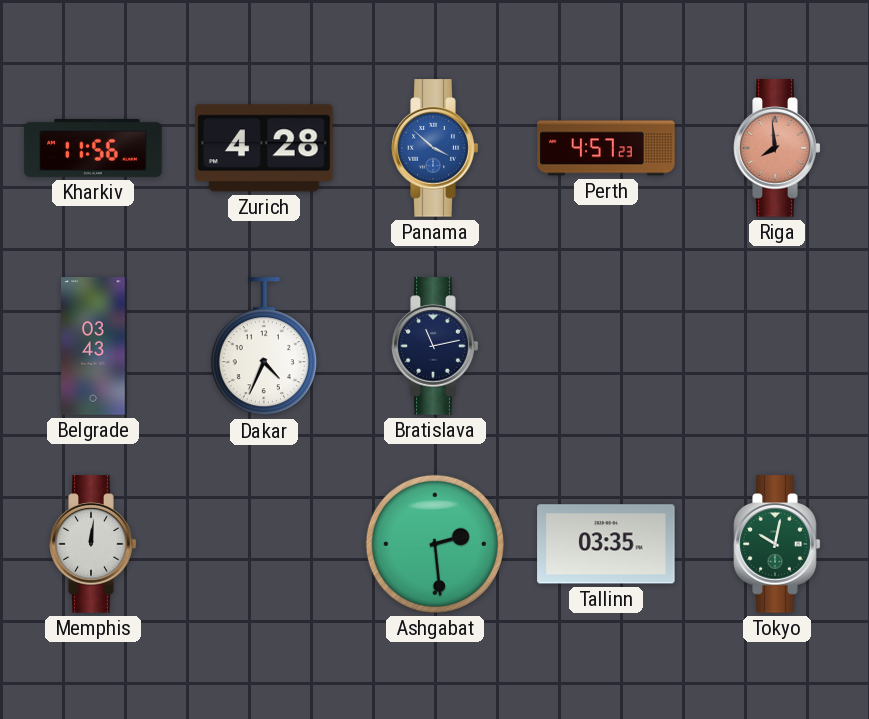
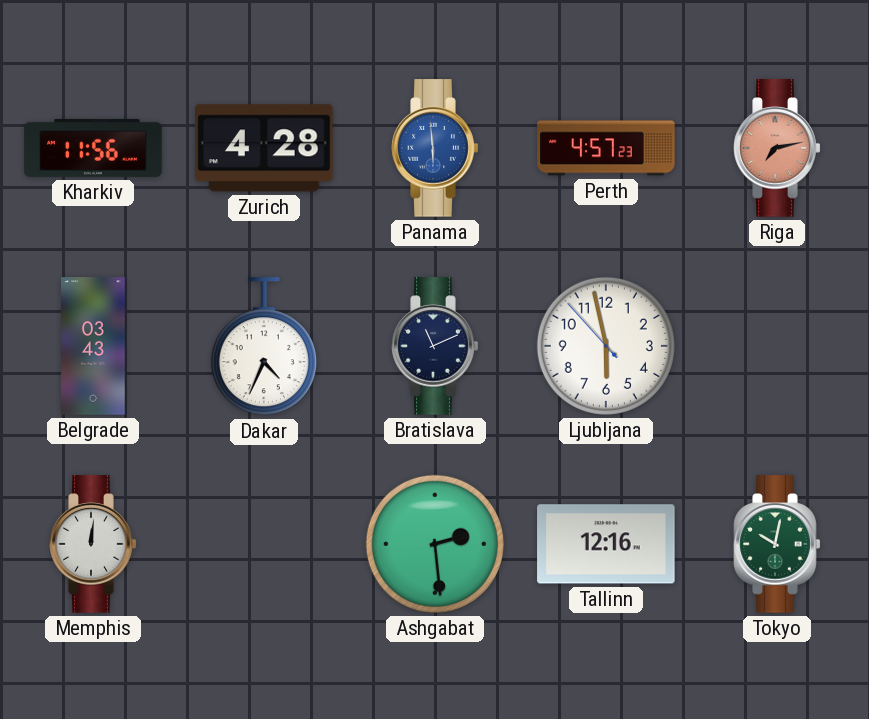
Panama: 3:52 -> 5:59 (435, 148)
Riga: 7:59 -> 7:13 (777, 148)
Bratislava: 11:13 -> 11:11 (435, 346)
Ljubljana: none -> 5:57 (606, 346)
Tallinn: 03:35 -> 12:16 (606, 544)
